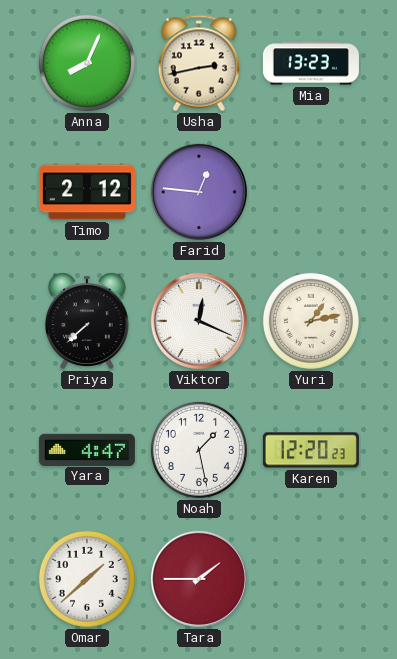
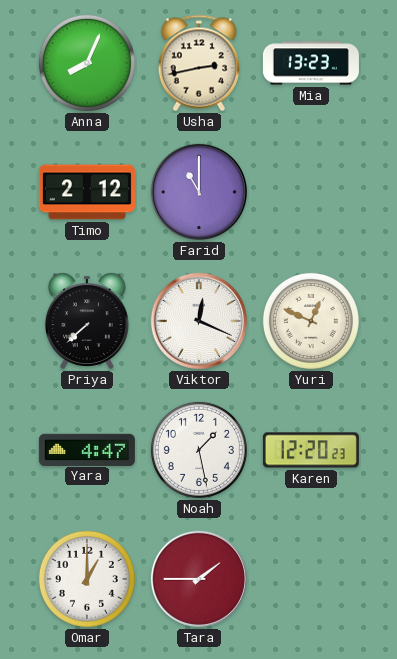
Farid: 12:46 -> 11:00 (199, 192)
Yuri: 1:13 -> 12:49 (311, 321)
Omar: 1:38 -> 1:00 (87, 579)
